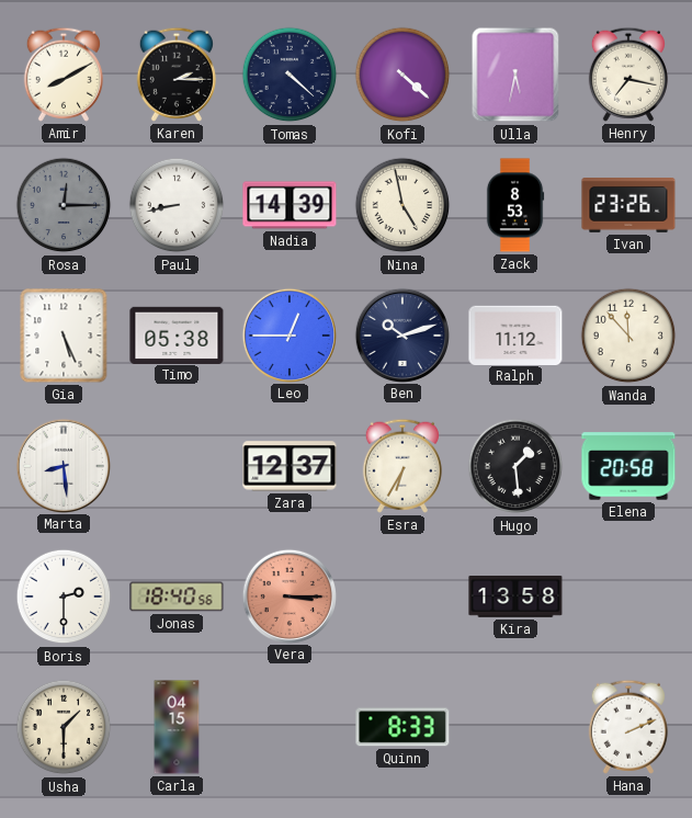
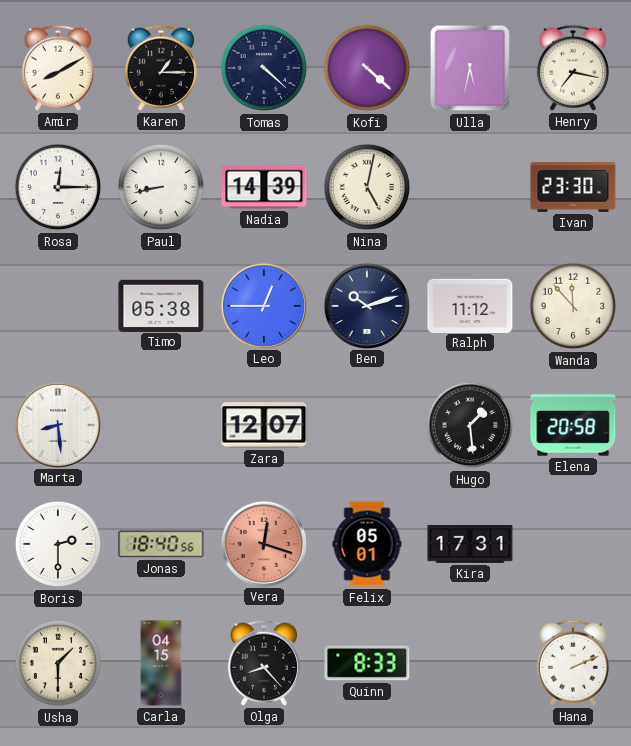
Karen: 2:15 -> 1:15 (161, 68)
Rosa dial: grey -> white (58, 187)
Nina: 4:58 -> 5:02 (367, 187)
Zack: 8:53 -> none (515, 205)
Ivan: 23:26 -> 23:30 (573, 188)
Gia: 5:26 -> none (64, 336)
Zara: 12:37 -> 12:07 (264, 425)
Esra: 6:35 -> none (402, 466)
Vera: 3:15 -> 12:18 (263, 543)
Felix: none -> 05:01 (367, 544)
Kira: 13:58 -> 17:31 (470, 545)
Olga: none -> 8:23 (264, 663)
